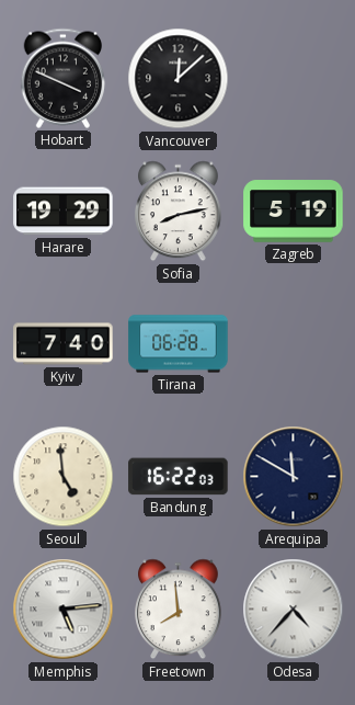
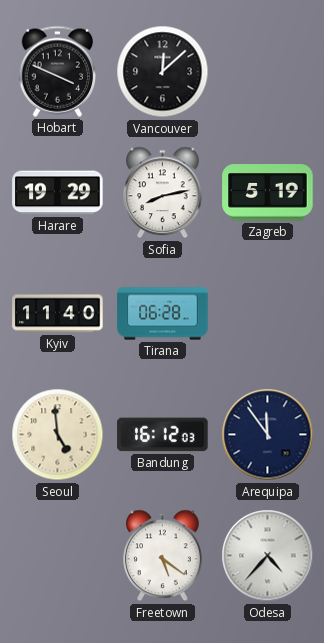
Kyiv: 7:40 -> 11:40 (58, 314)
Bandung: 16:22 -> 16:12 (163, 435)
Arequipa: 11:50 -> 11:54 (268, 435)
Memphis: 5:14 -> none (64, 610)
Freetown: 7:59 -> 5:21 (163, 556)
